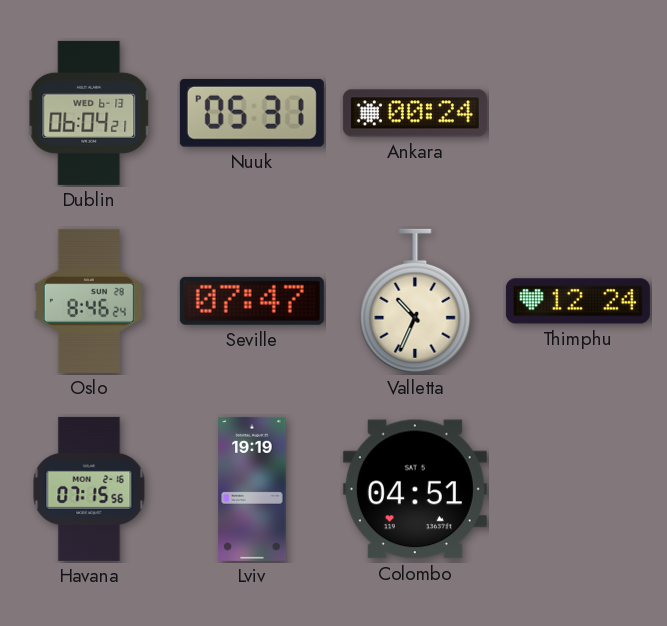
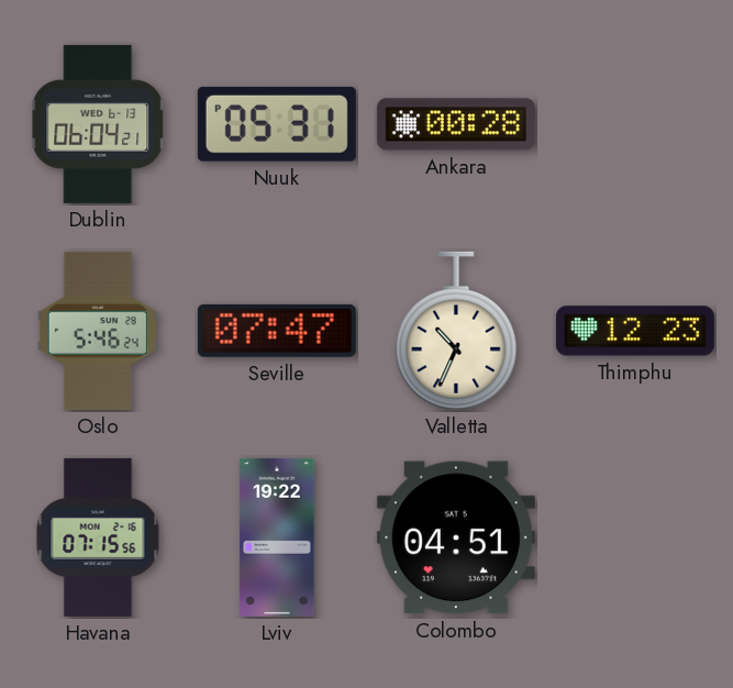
Ankara: 00:24 -> 00:28 (456, 124)
Oslo: 8:46 -> 5:46 (98, 331)
Thimphu: 12:24 -> 12:23 (635, 331)
Lviv: 19:19 -> 19:22 (277, 537)
